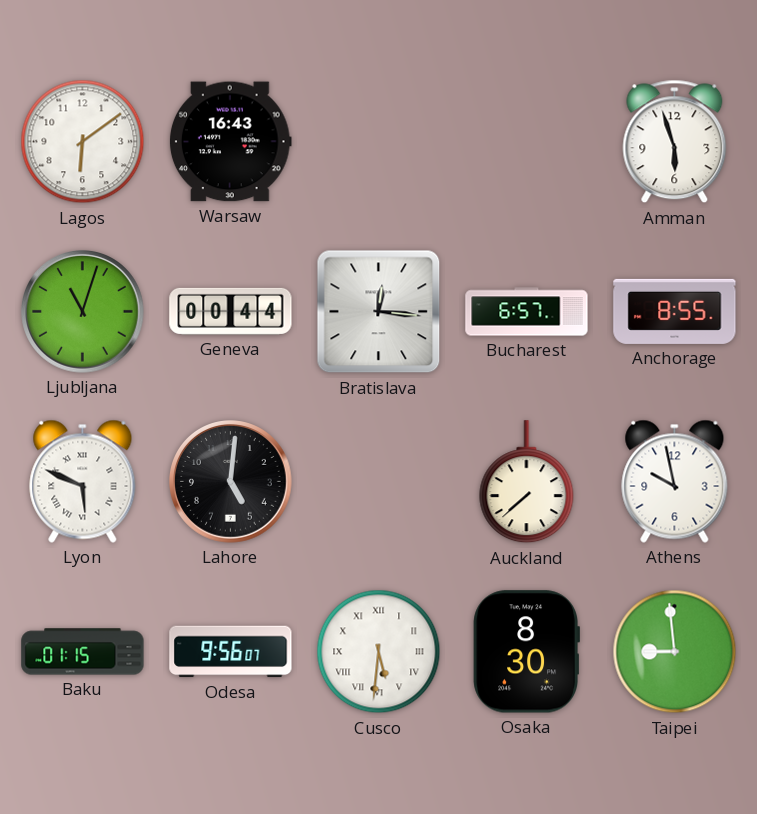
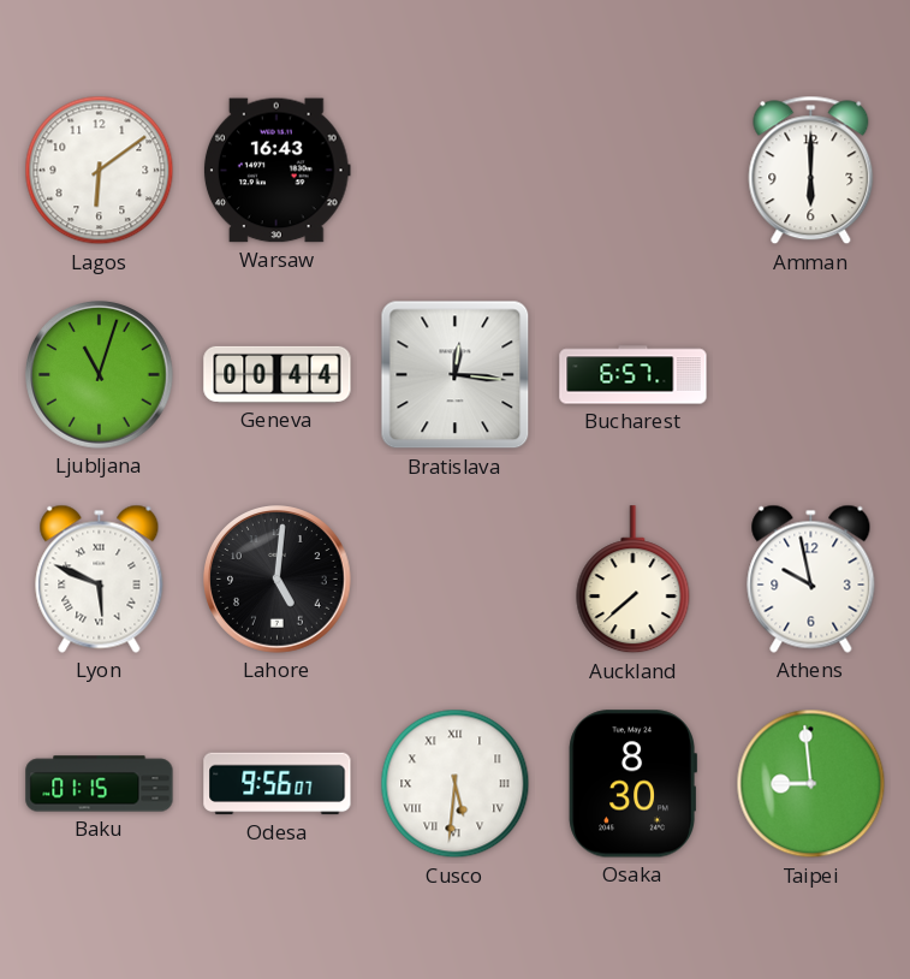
Amman: 5:57 -> 6:00 (811, 171)
Anchorage: 8:55 -> none (675, 311)
